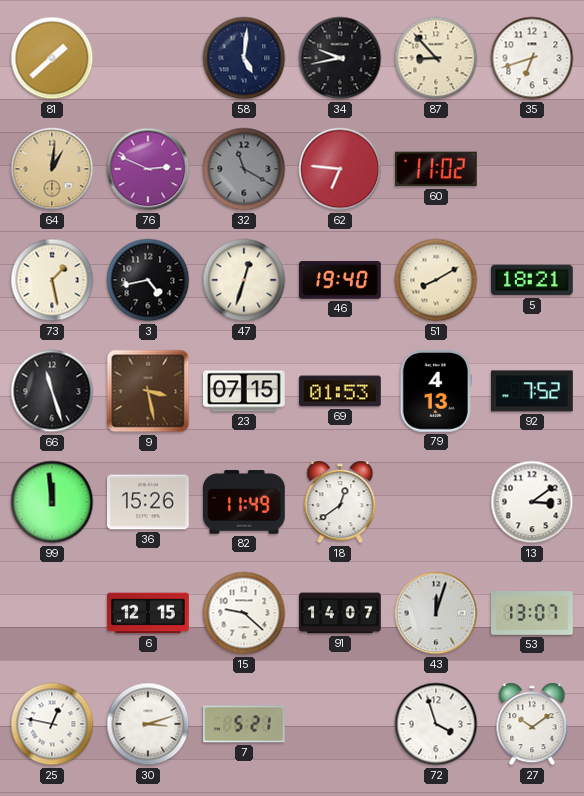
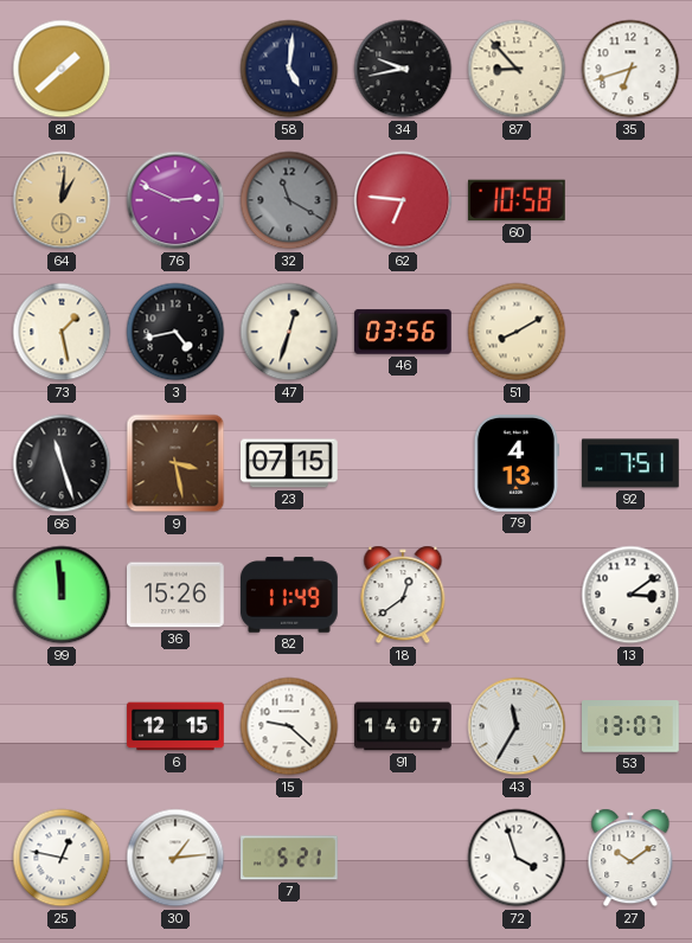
60: 11:02 -> 10:58 (518, 200)
46: 19:40 -> 03:56 (403, 332)
5: 18:21 -> none (533, 280)
69: 01:53 -> none (340, 391)
92: 7:52 -> 7:51 (632, 463)
43: 12:03 -> 11:35 (517, 726)
30: 3:12 -> 1:14 (175, 858)
